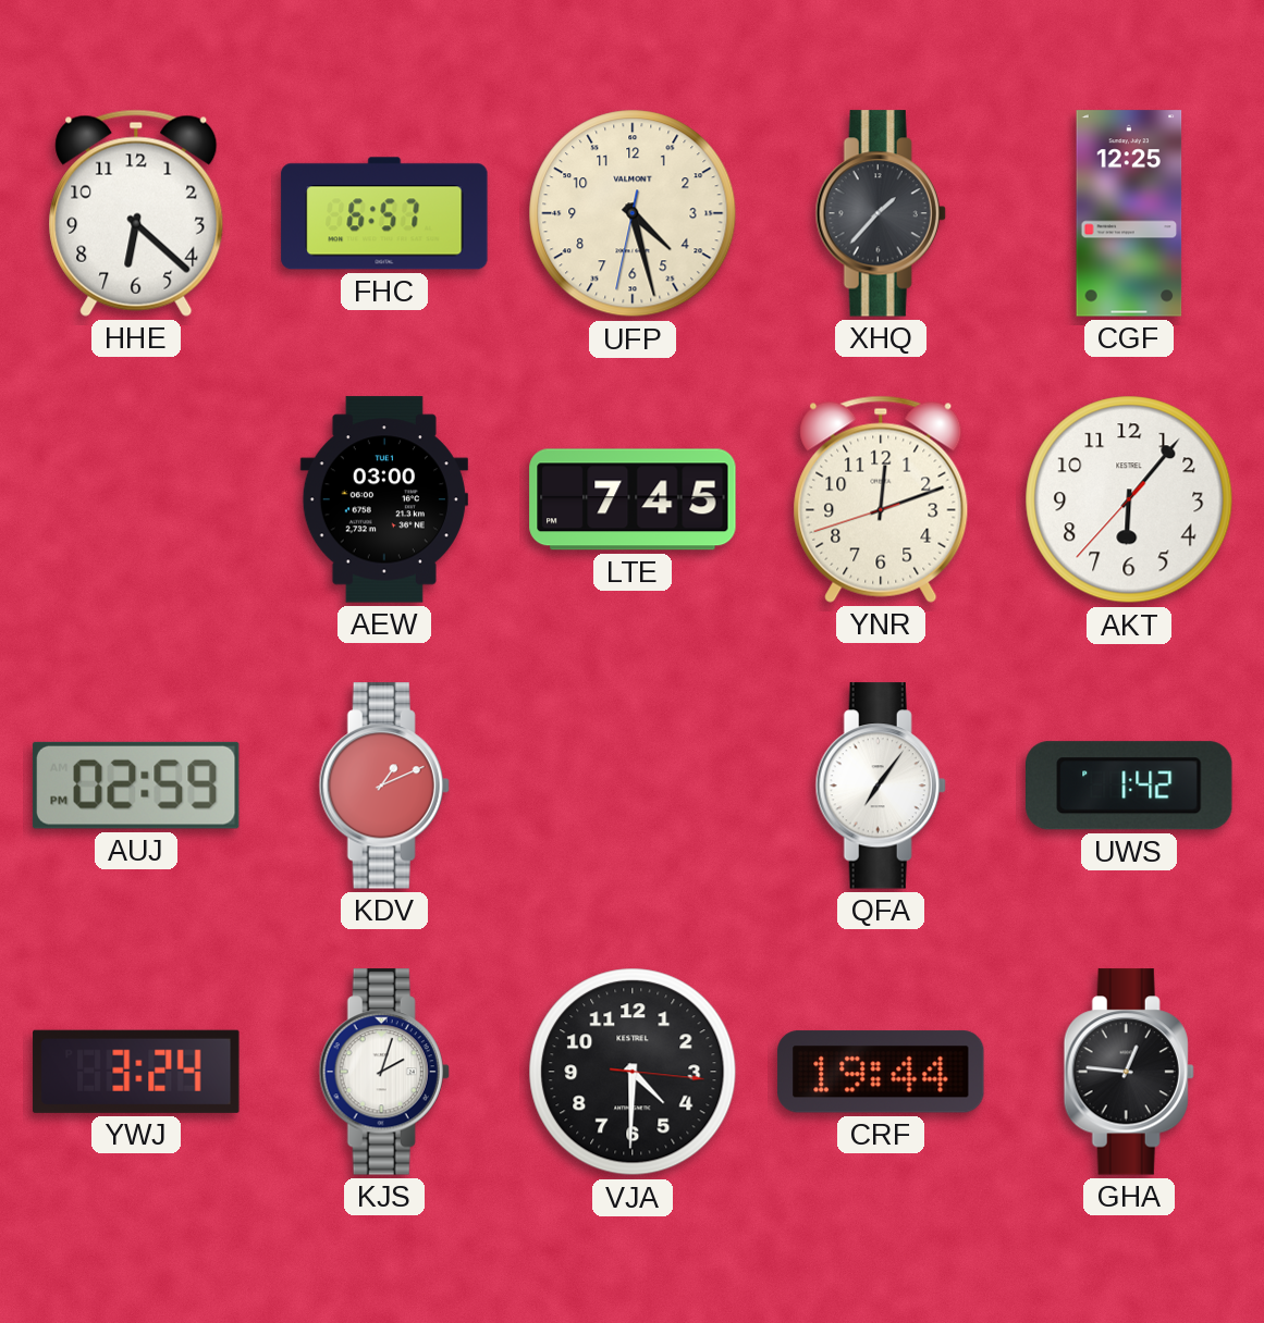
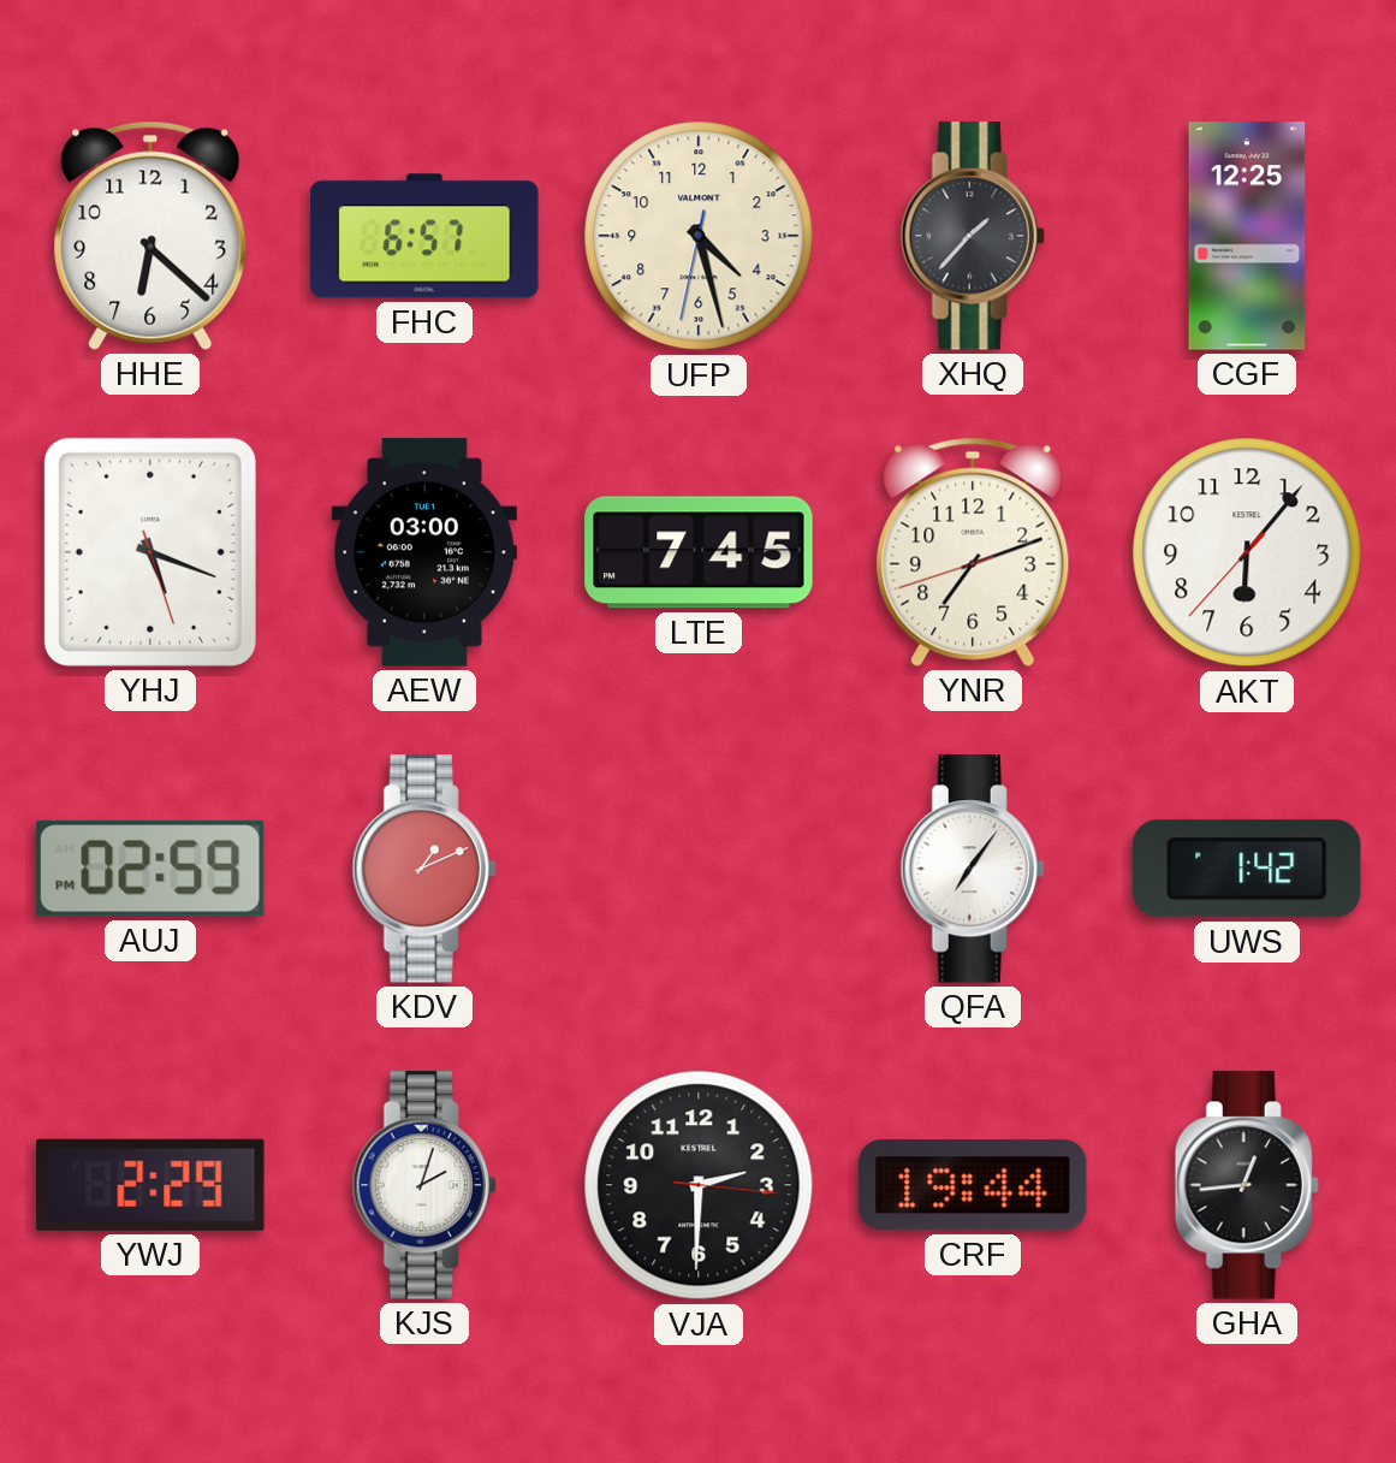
YHJ: none -> 5:18 (150, 552)
YNR: 12:11 -> 7:11 (973, 552)
YWJ: 3:24 -> 2:29 (150, 1185)
VJA: 4:30 -> 2:30 (699, 1185)
GHA: 12:46 -> 12:44 (1247, 1185)
